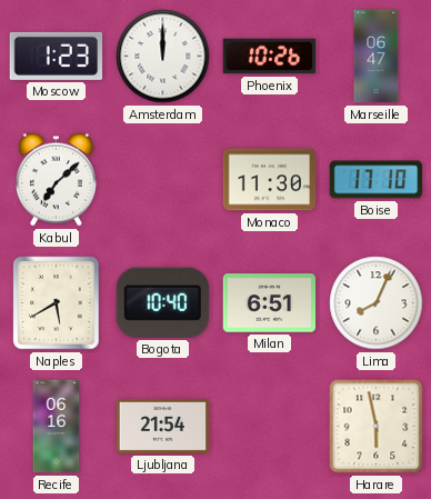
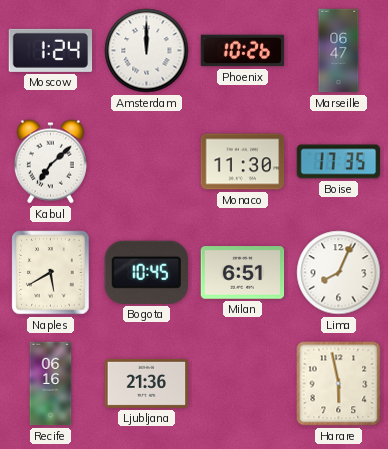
Moscow: 1:23 -> 1:24 (51, 50)
Boise: 17:10 -> 17:35 (339, 162)
Bogota: 10:40 -> 10:45 (146, 272)
Ljubljana: 21:54 -> 21:36 (147, 383)
